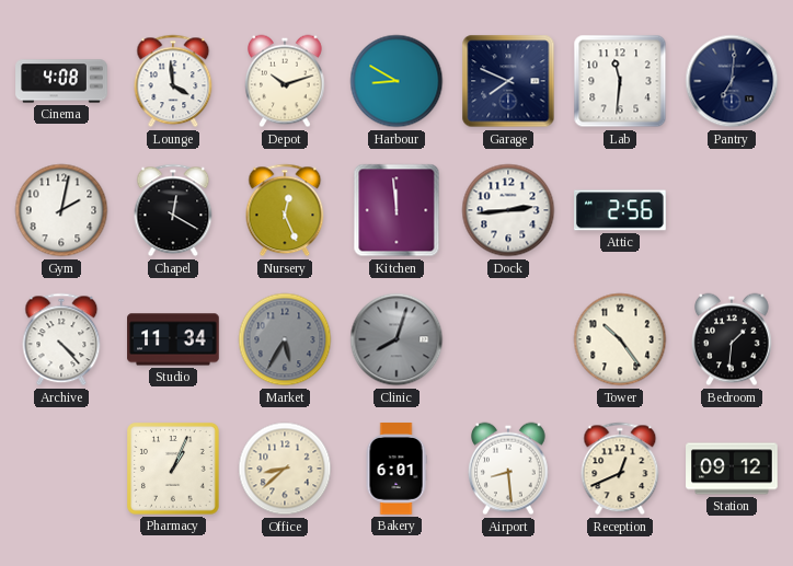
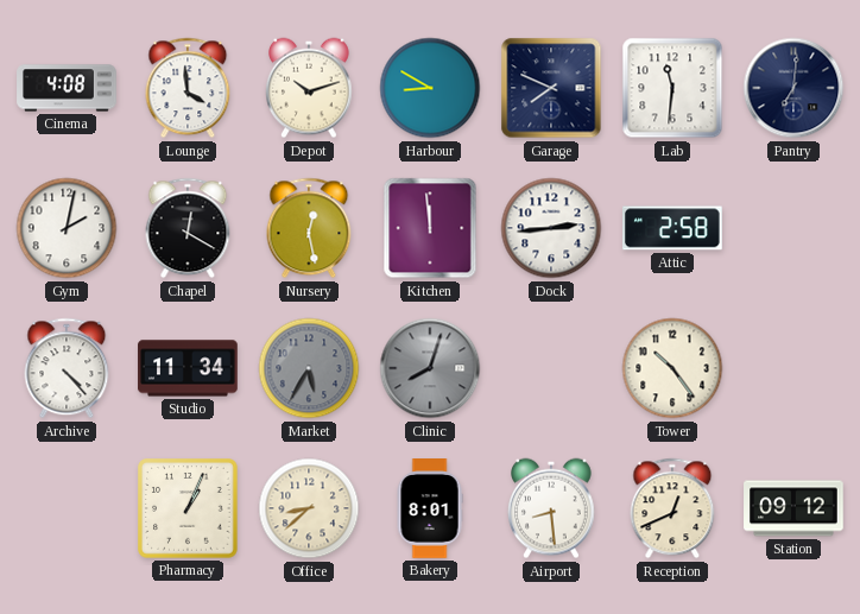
Nursery: 12:26 -> 12:28 (309, 228)
Attic: 2:56 -> 2:58 (674, 228)
Bedroom: 1:31 -> none (733, 339)
Bakery: 6:01 -> 8:01 (430, 508)
